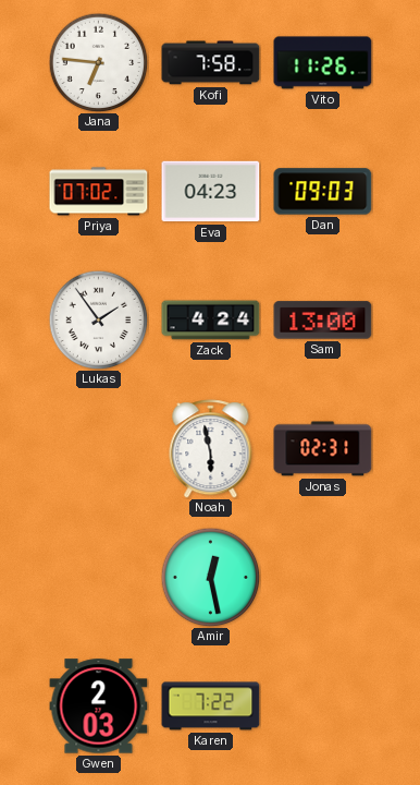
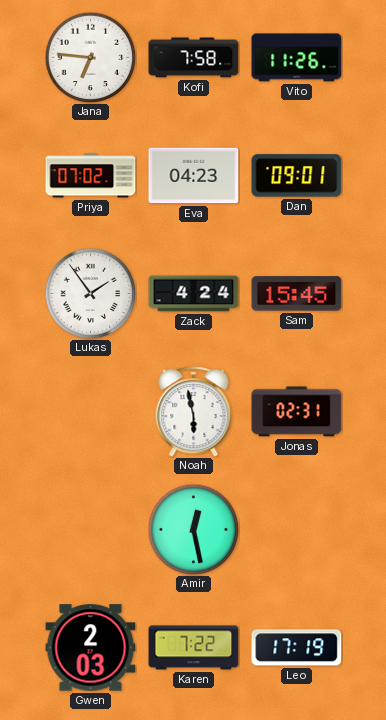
Dan: 09:03 -> 09:01 (297, 176)
Sam: 13:00 -> 15:45 (297, 294)
Leo: none -> 17:19 (297, 648)
